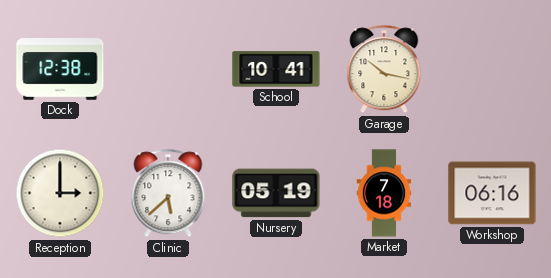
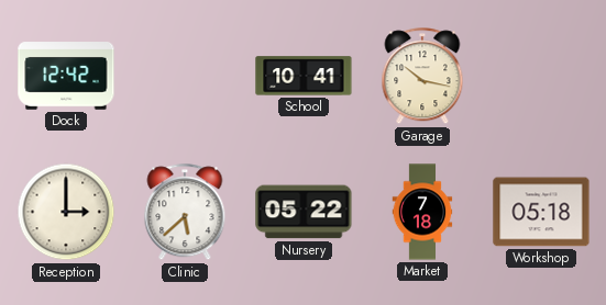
Dock: 12:38 -> 12:42 (66, 76)
Nursery: 05:19 -> 05:22 (304, 212)
Workshop: 06:16 -> 05:18 (541, 212)
